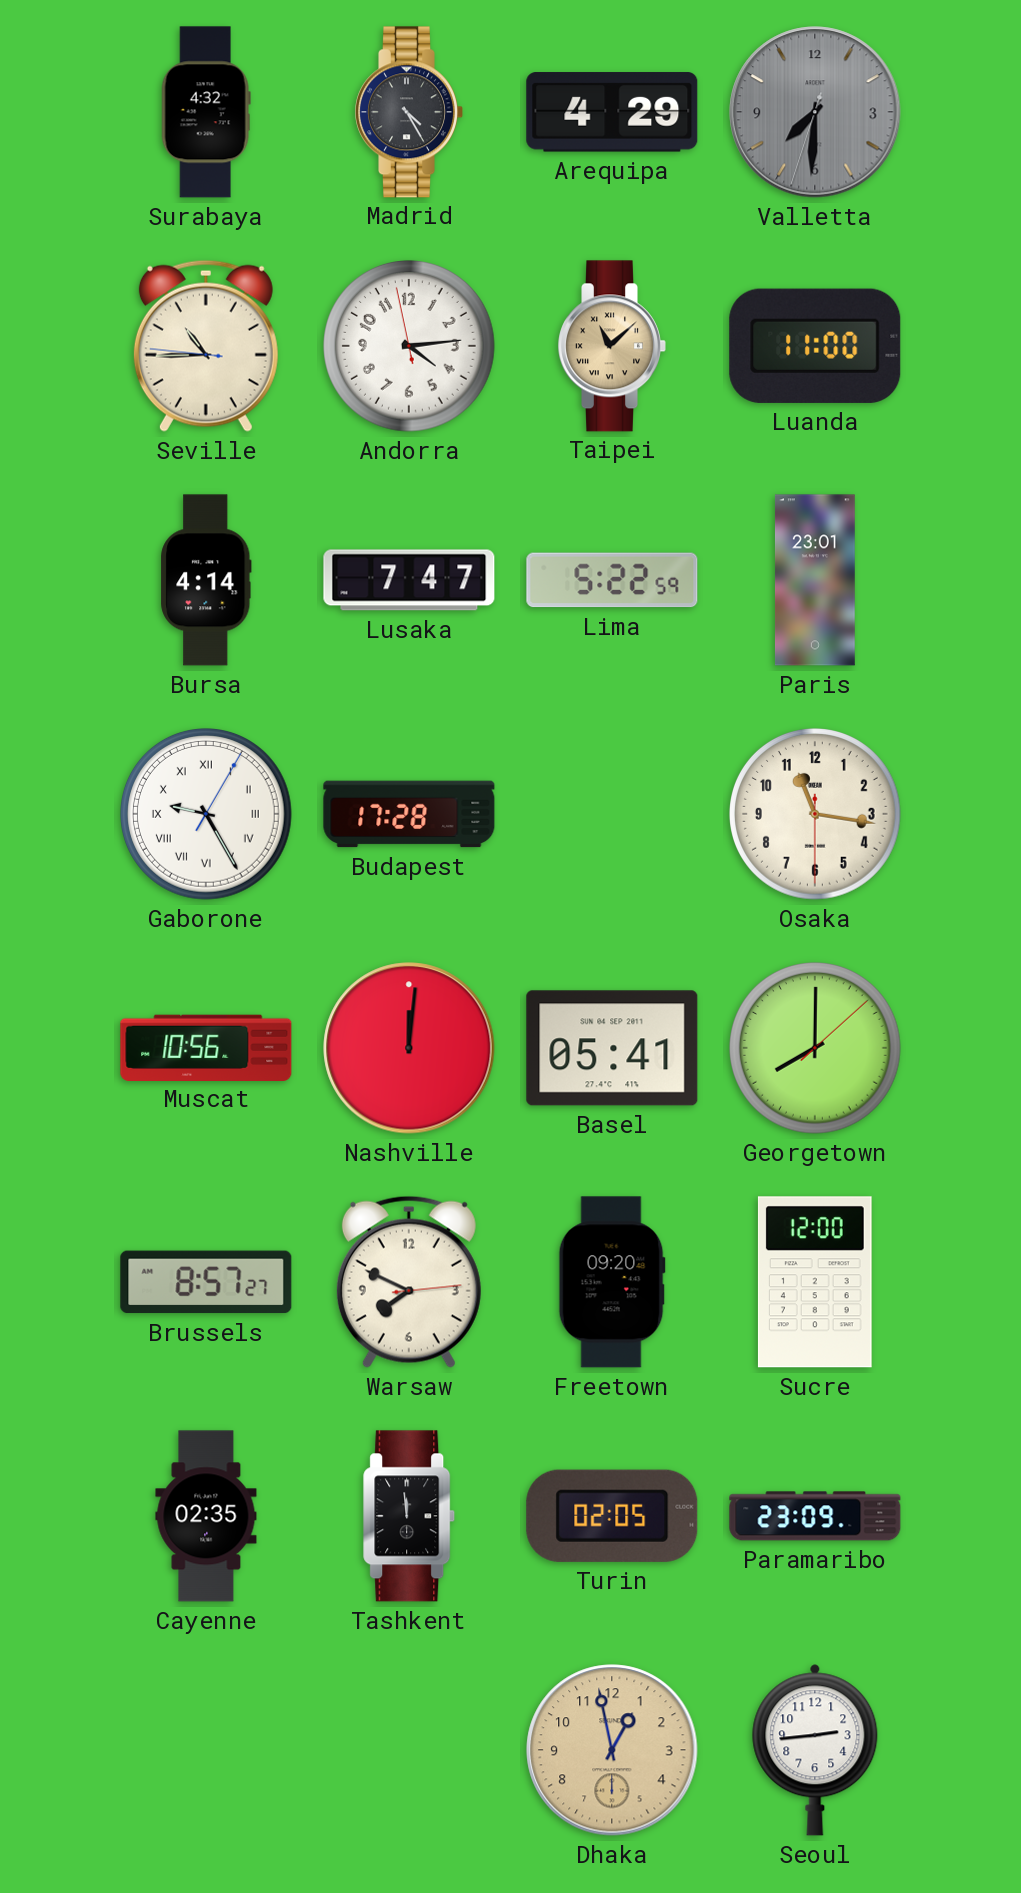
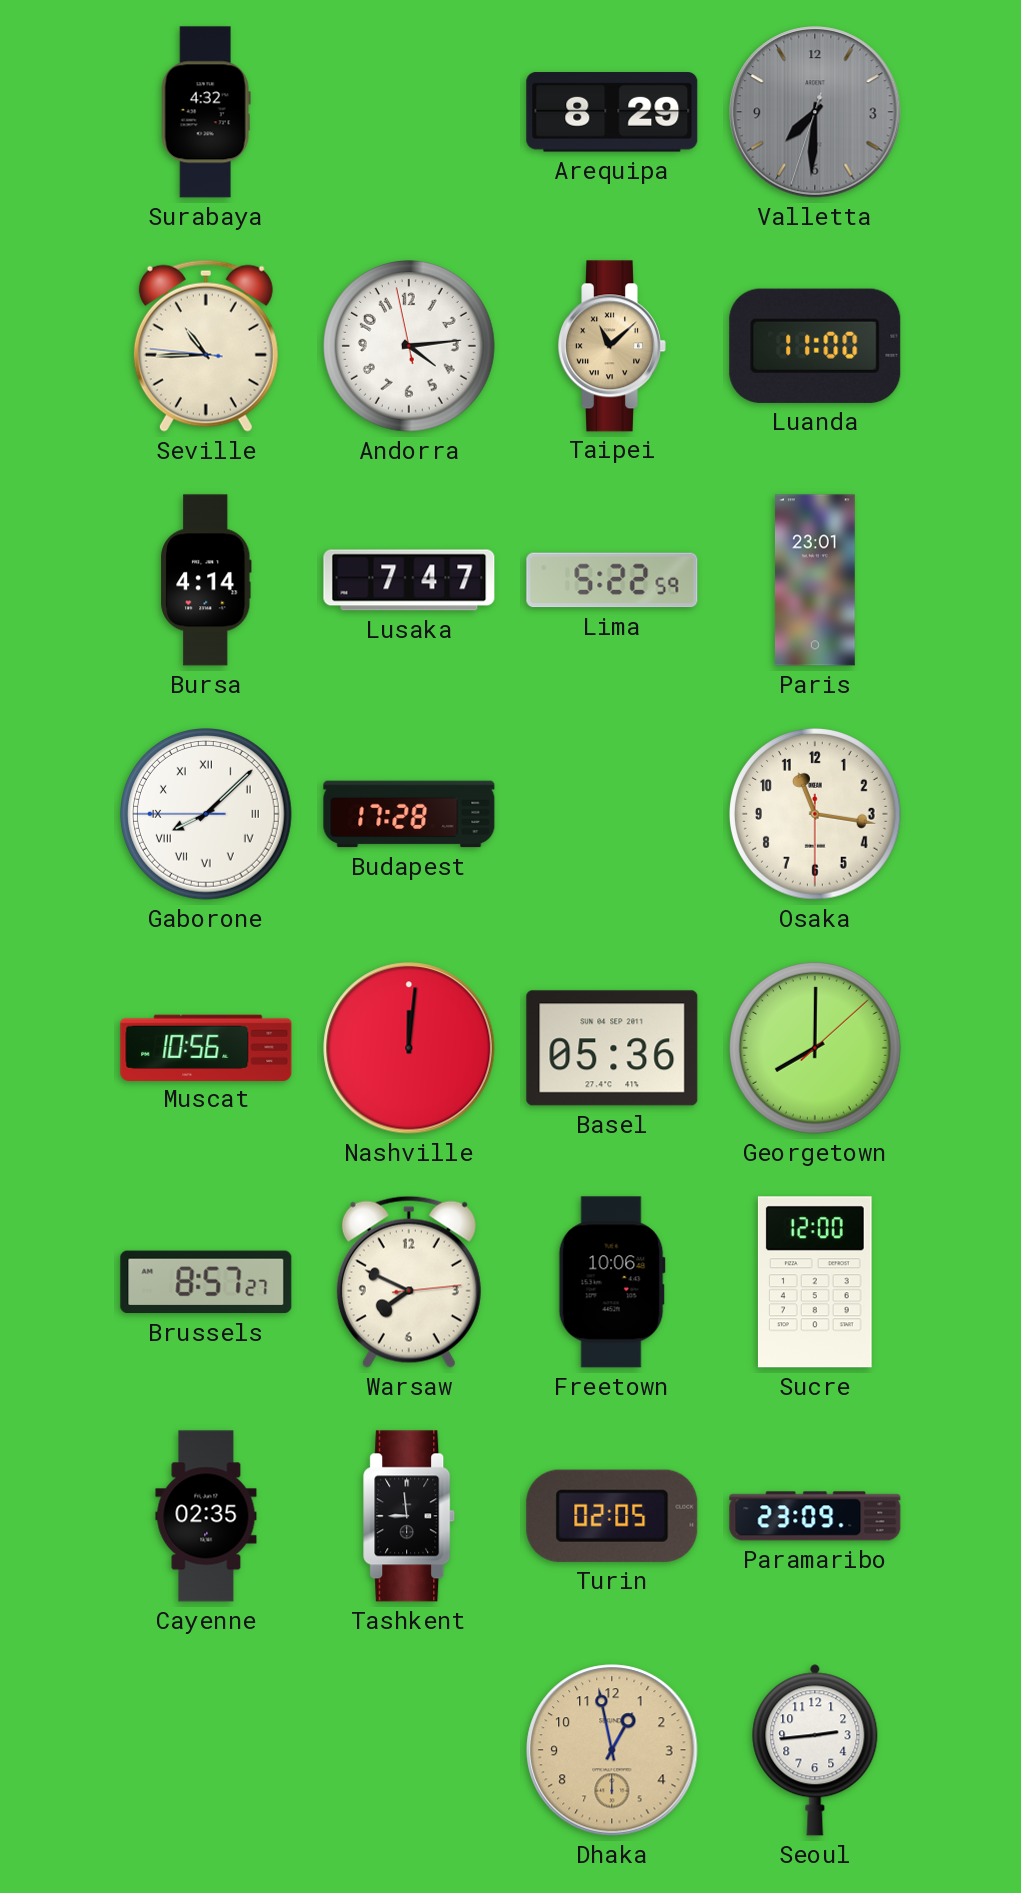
Madrid: 4:25 -> none (409, 112)
Arequipa: 4:29 -> 8:29 (612, 112)
Gaborone: 9:25 -> 8:07 (207, 815)
Basel: 05:41 -> 05:36 (612, 1048)
Freetown: 09:20 -> 10:06 (612, 1282)
Tashkent: 11:59 -> 8:59 (410, 1516)
